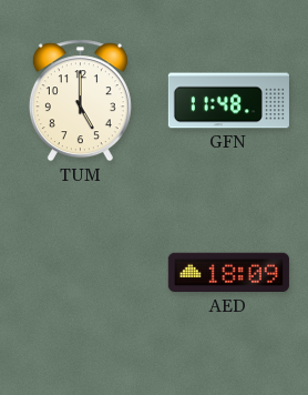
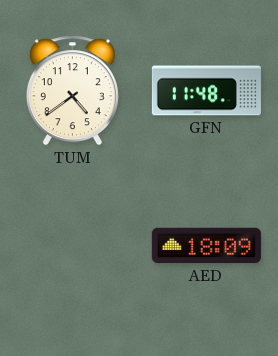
TUM: 5:00 -> 4:39 (72, 91)
